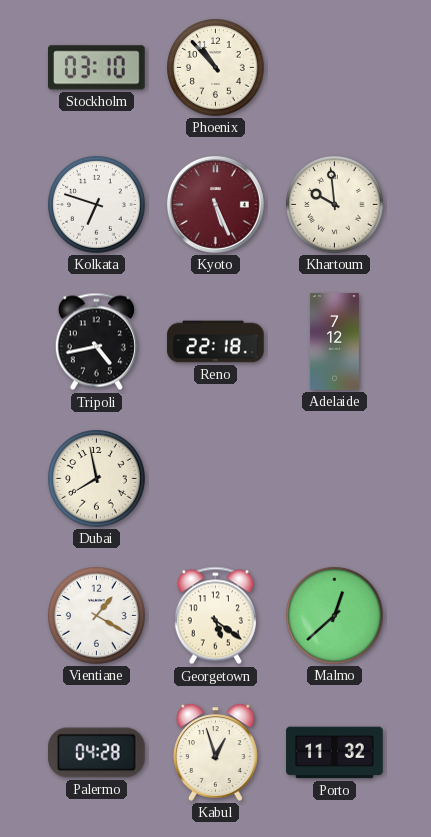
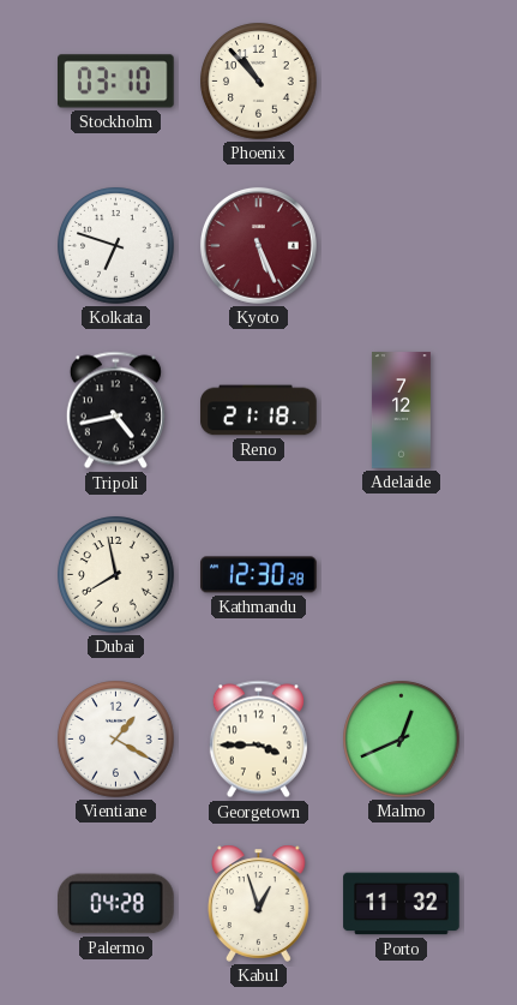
Khartoum: 9:59 -> none (335, 205)
Reno: 22:18 -> 21:18 (259, 411)
Kathmandu: none -> 12:30 (259, 575)
Georgetown: 5:21 -> 3:45 (258, 740)
Malmo: 12:38 -> 12:41 (402, 740)
